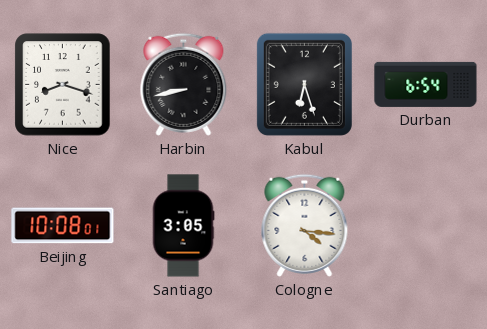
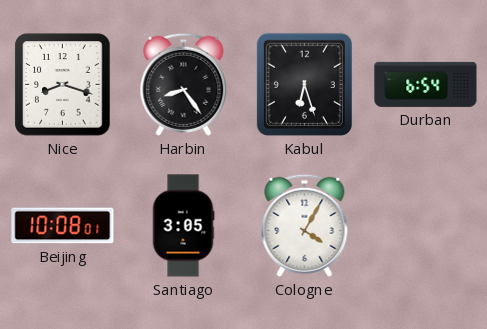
Harbin: 8:43 -> 8:24 (184, 84)
Cologne: 4:16 -> 4:05 (305, 225)
